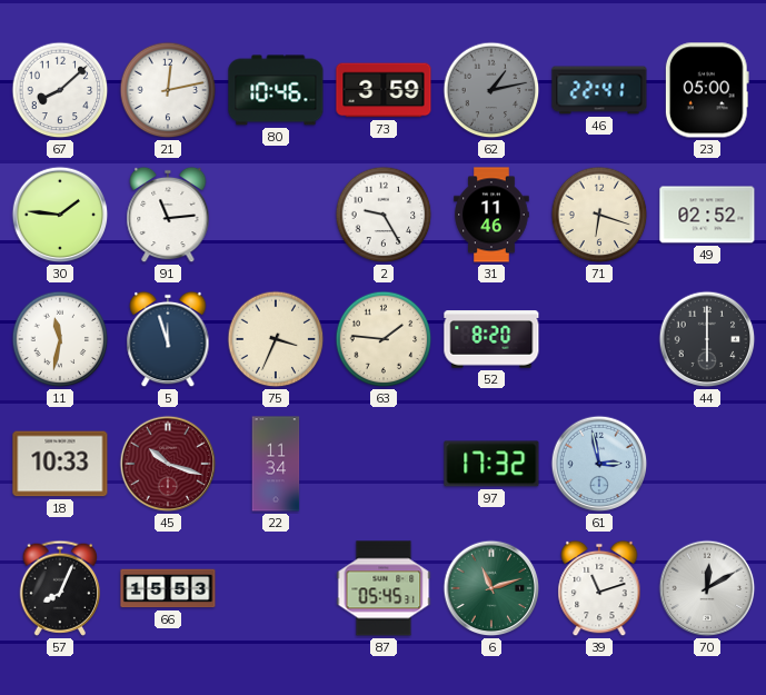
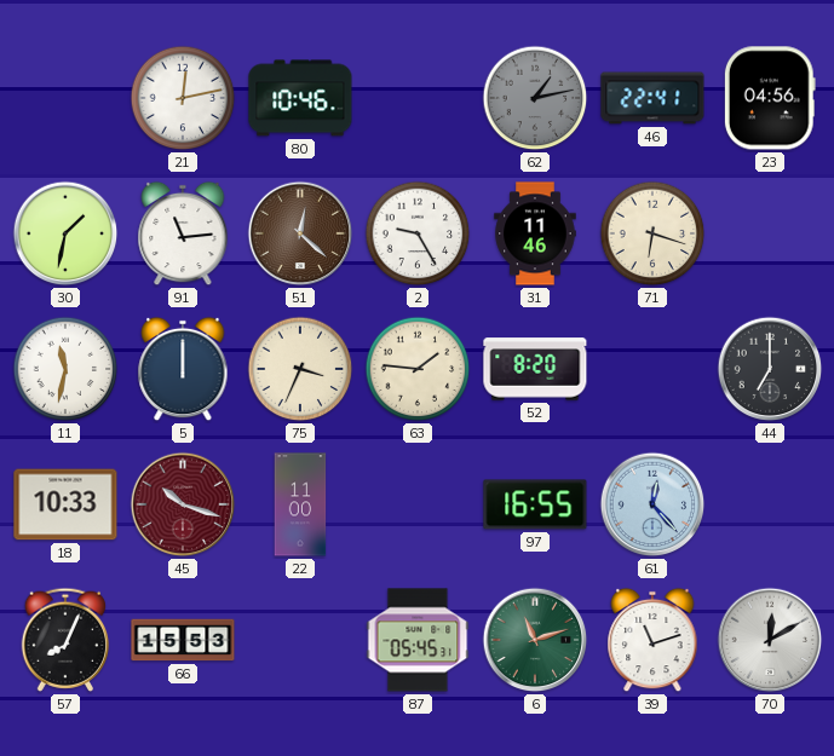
67: 8:08 -> none (60, 90)
73: 3:59 -> none (384, 90)
23: 05:00 -> 04:56 (770, 98)
30: 1:46 -> 1:32 (65, 233)
51: none -> 12:22 (300, 233)
49: 02:52 -> none (707, 215)
5: 11:57 -> 12:00 (183, 369)
44: 6:00 -> 7:00 (770, 369)
22: 11:34 -> 11:00 (300, 504)
97: 17:32 -> 16:55 (535, 504)
61: 2:58 -> 12:23 (652, 504)
